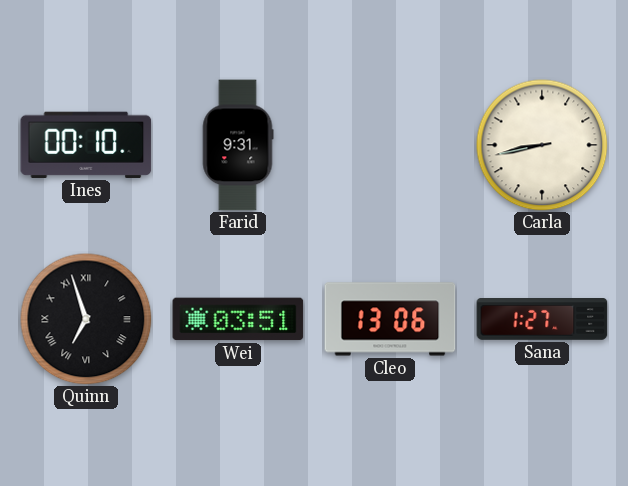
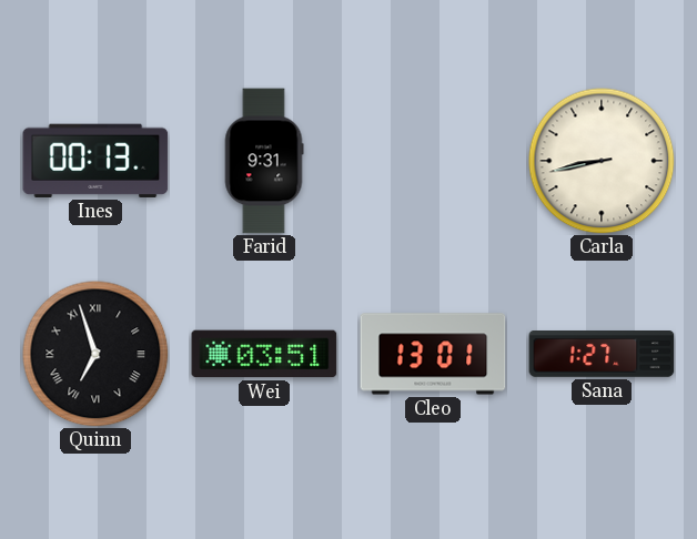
Ines: 00:10 -> 00:13 (95, 161)
Cleo: 13:06 -> 13:01 (433, 354)
